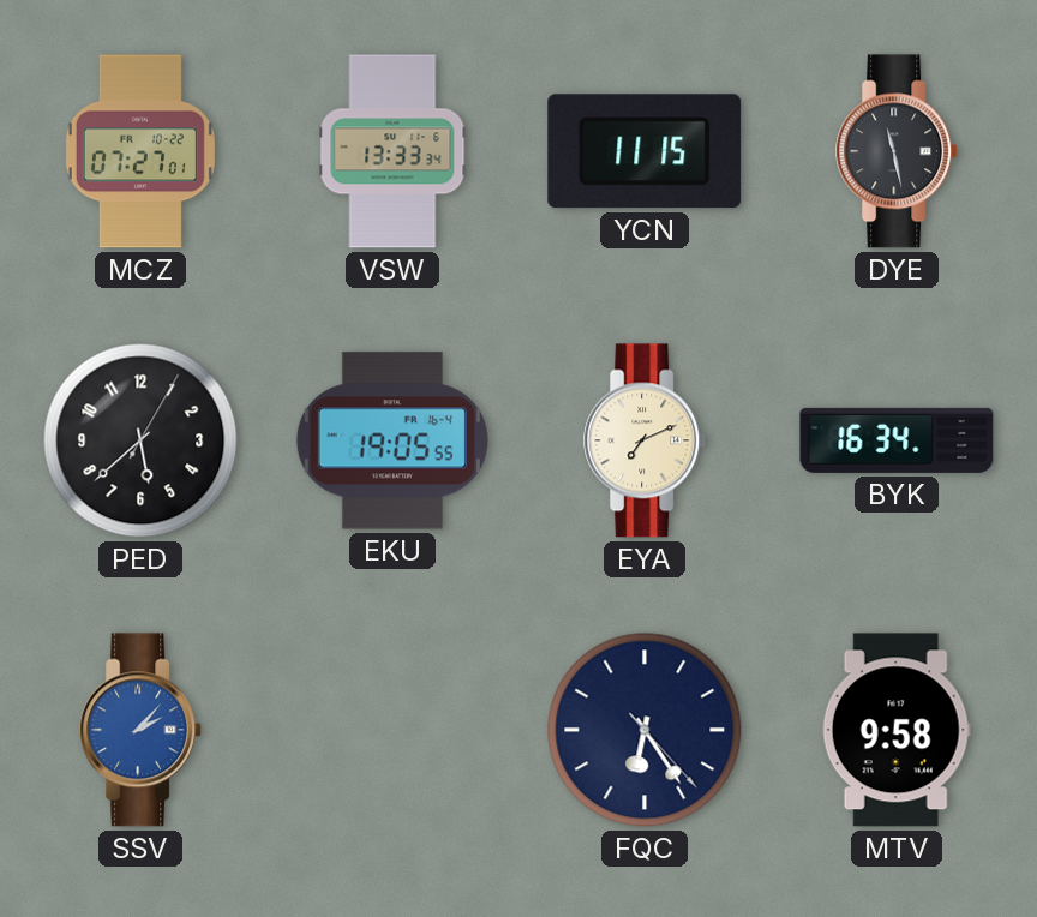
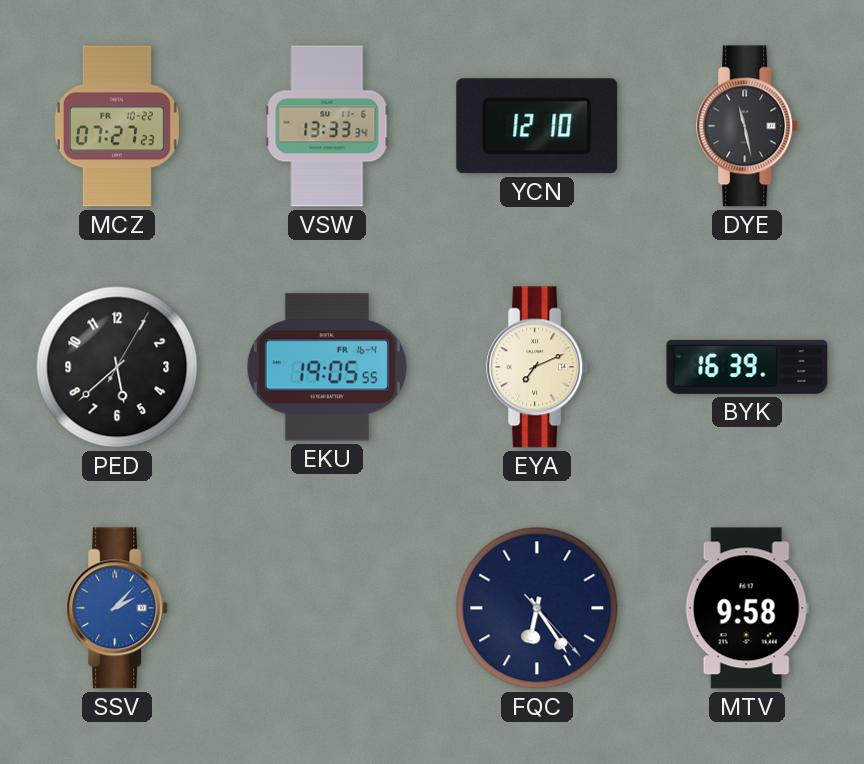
MCZ: 07:27:01 -> 07:27:23 (117, 126)
YCN: 11:15 -> 12:10 (537, 126)
BYK: 16:34 -> 16:39 (747, 367)
